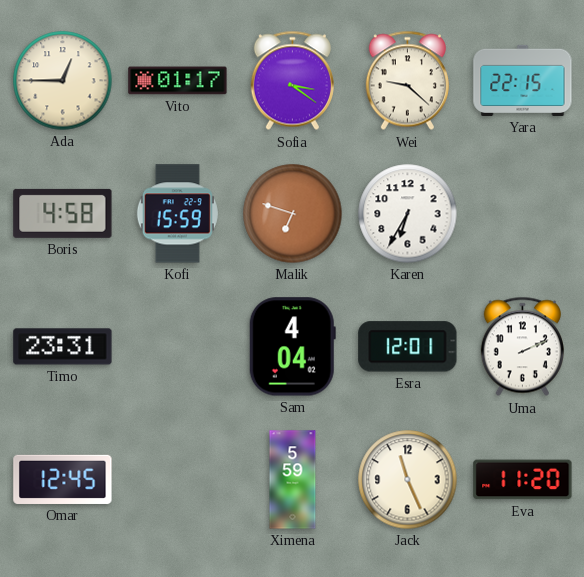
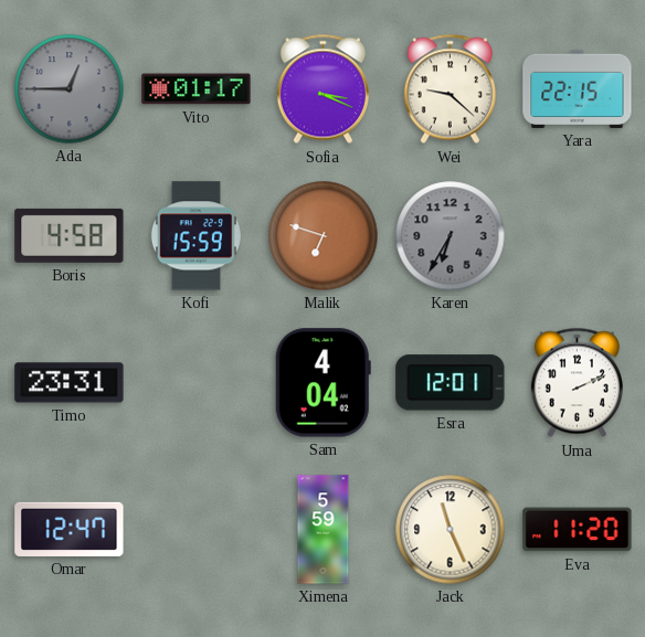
Ada dial: cream -> grey (70, 89)
Sofia: 3:21 -> 3:19 (322, 89)
Karen dial: white -> grey (451, 236)
Omar: 12:45 -> 12:47 (70, 529)
